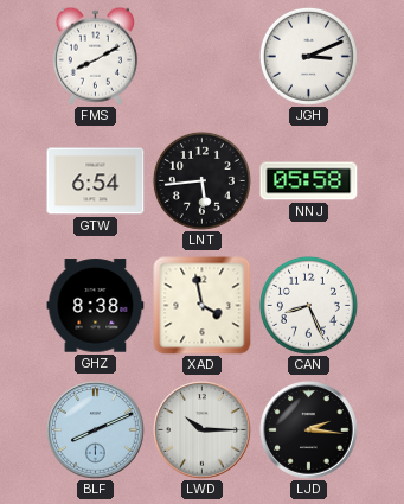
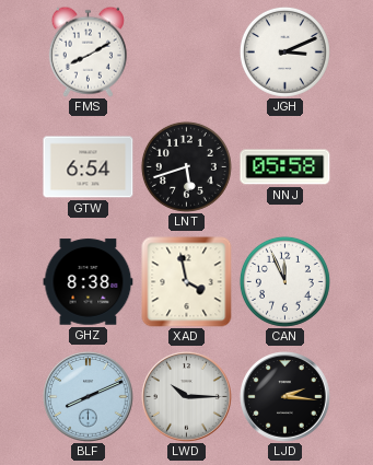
LNT: 5:44 -> 5:42 (186, 166)
CAN: 8:26 -> 11:56 (284, 281)
